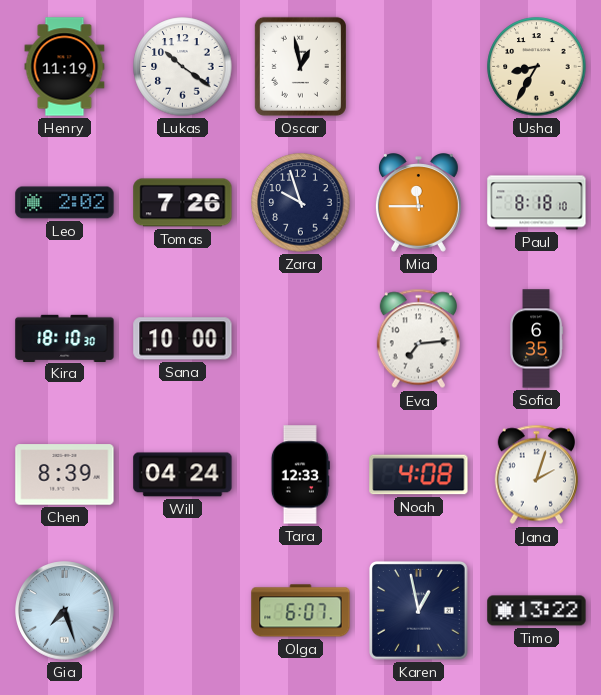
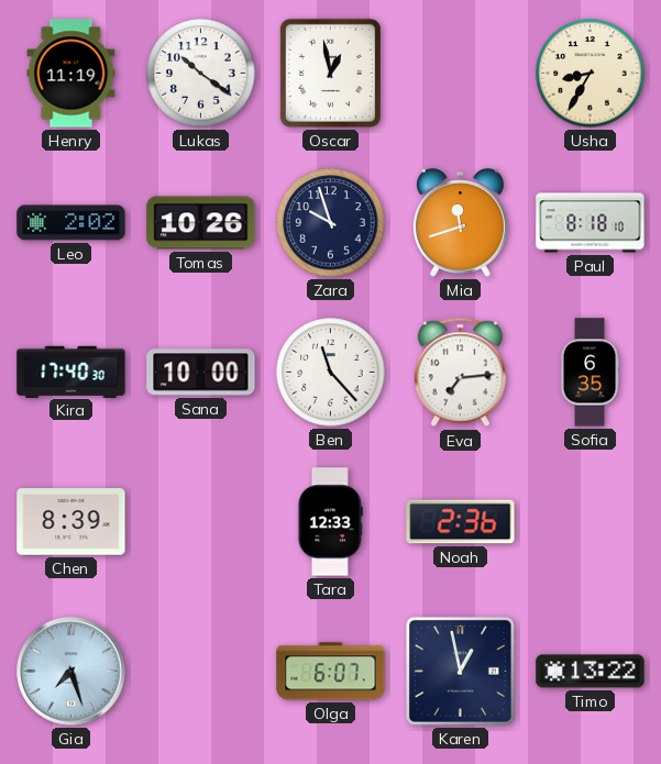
Tomas: 7:26 -> 10:26 (201, 223)
Mia: 11:45 -> 11:42 (460, 223)
Kira: 18:10 -> 17:40 (71, 372)
Ben: none -> 11:23 (331, 373)
Will: 04:24 -> none (183, 475)
Noah: 4:08 -> 2:36 (461, 522)
Jana: 2:03 -> none (536, 475)
